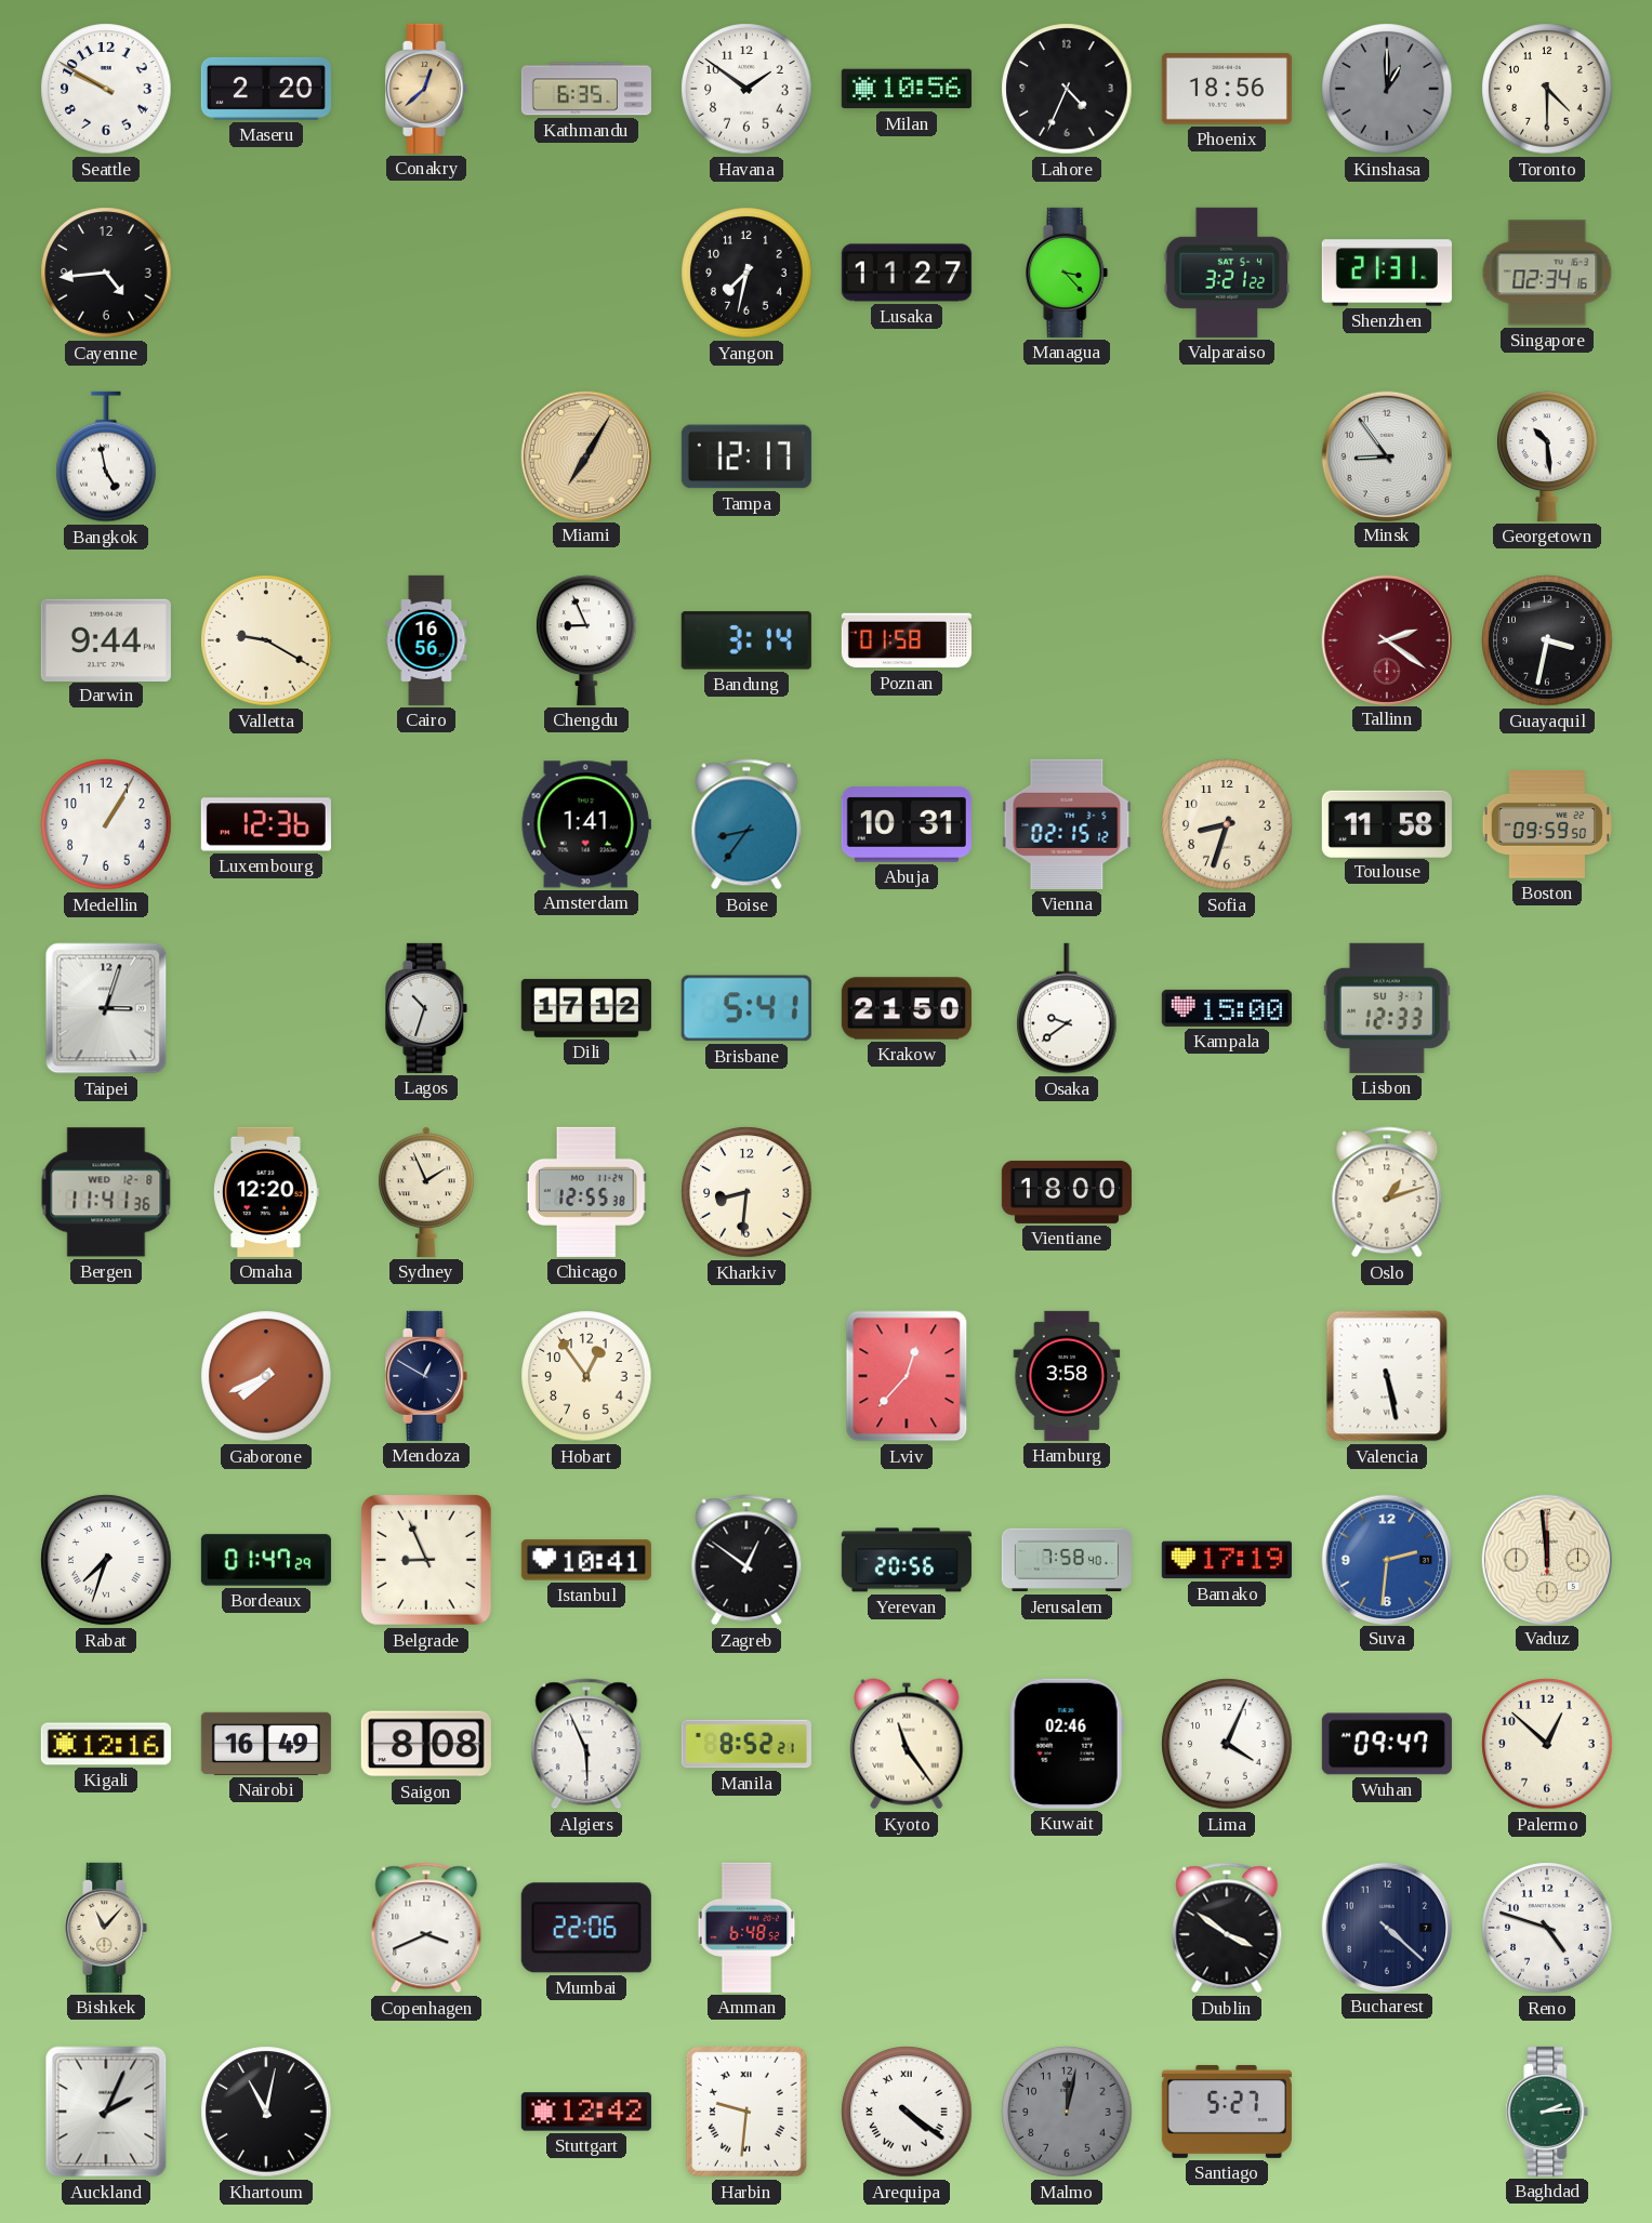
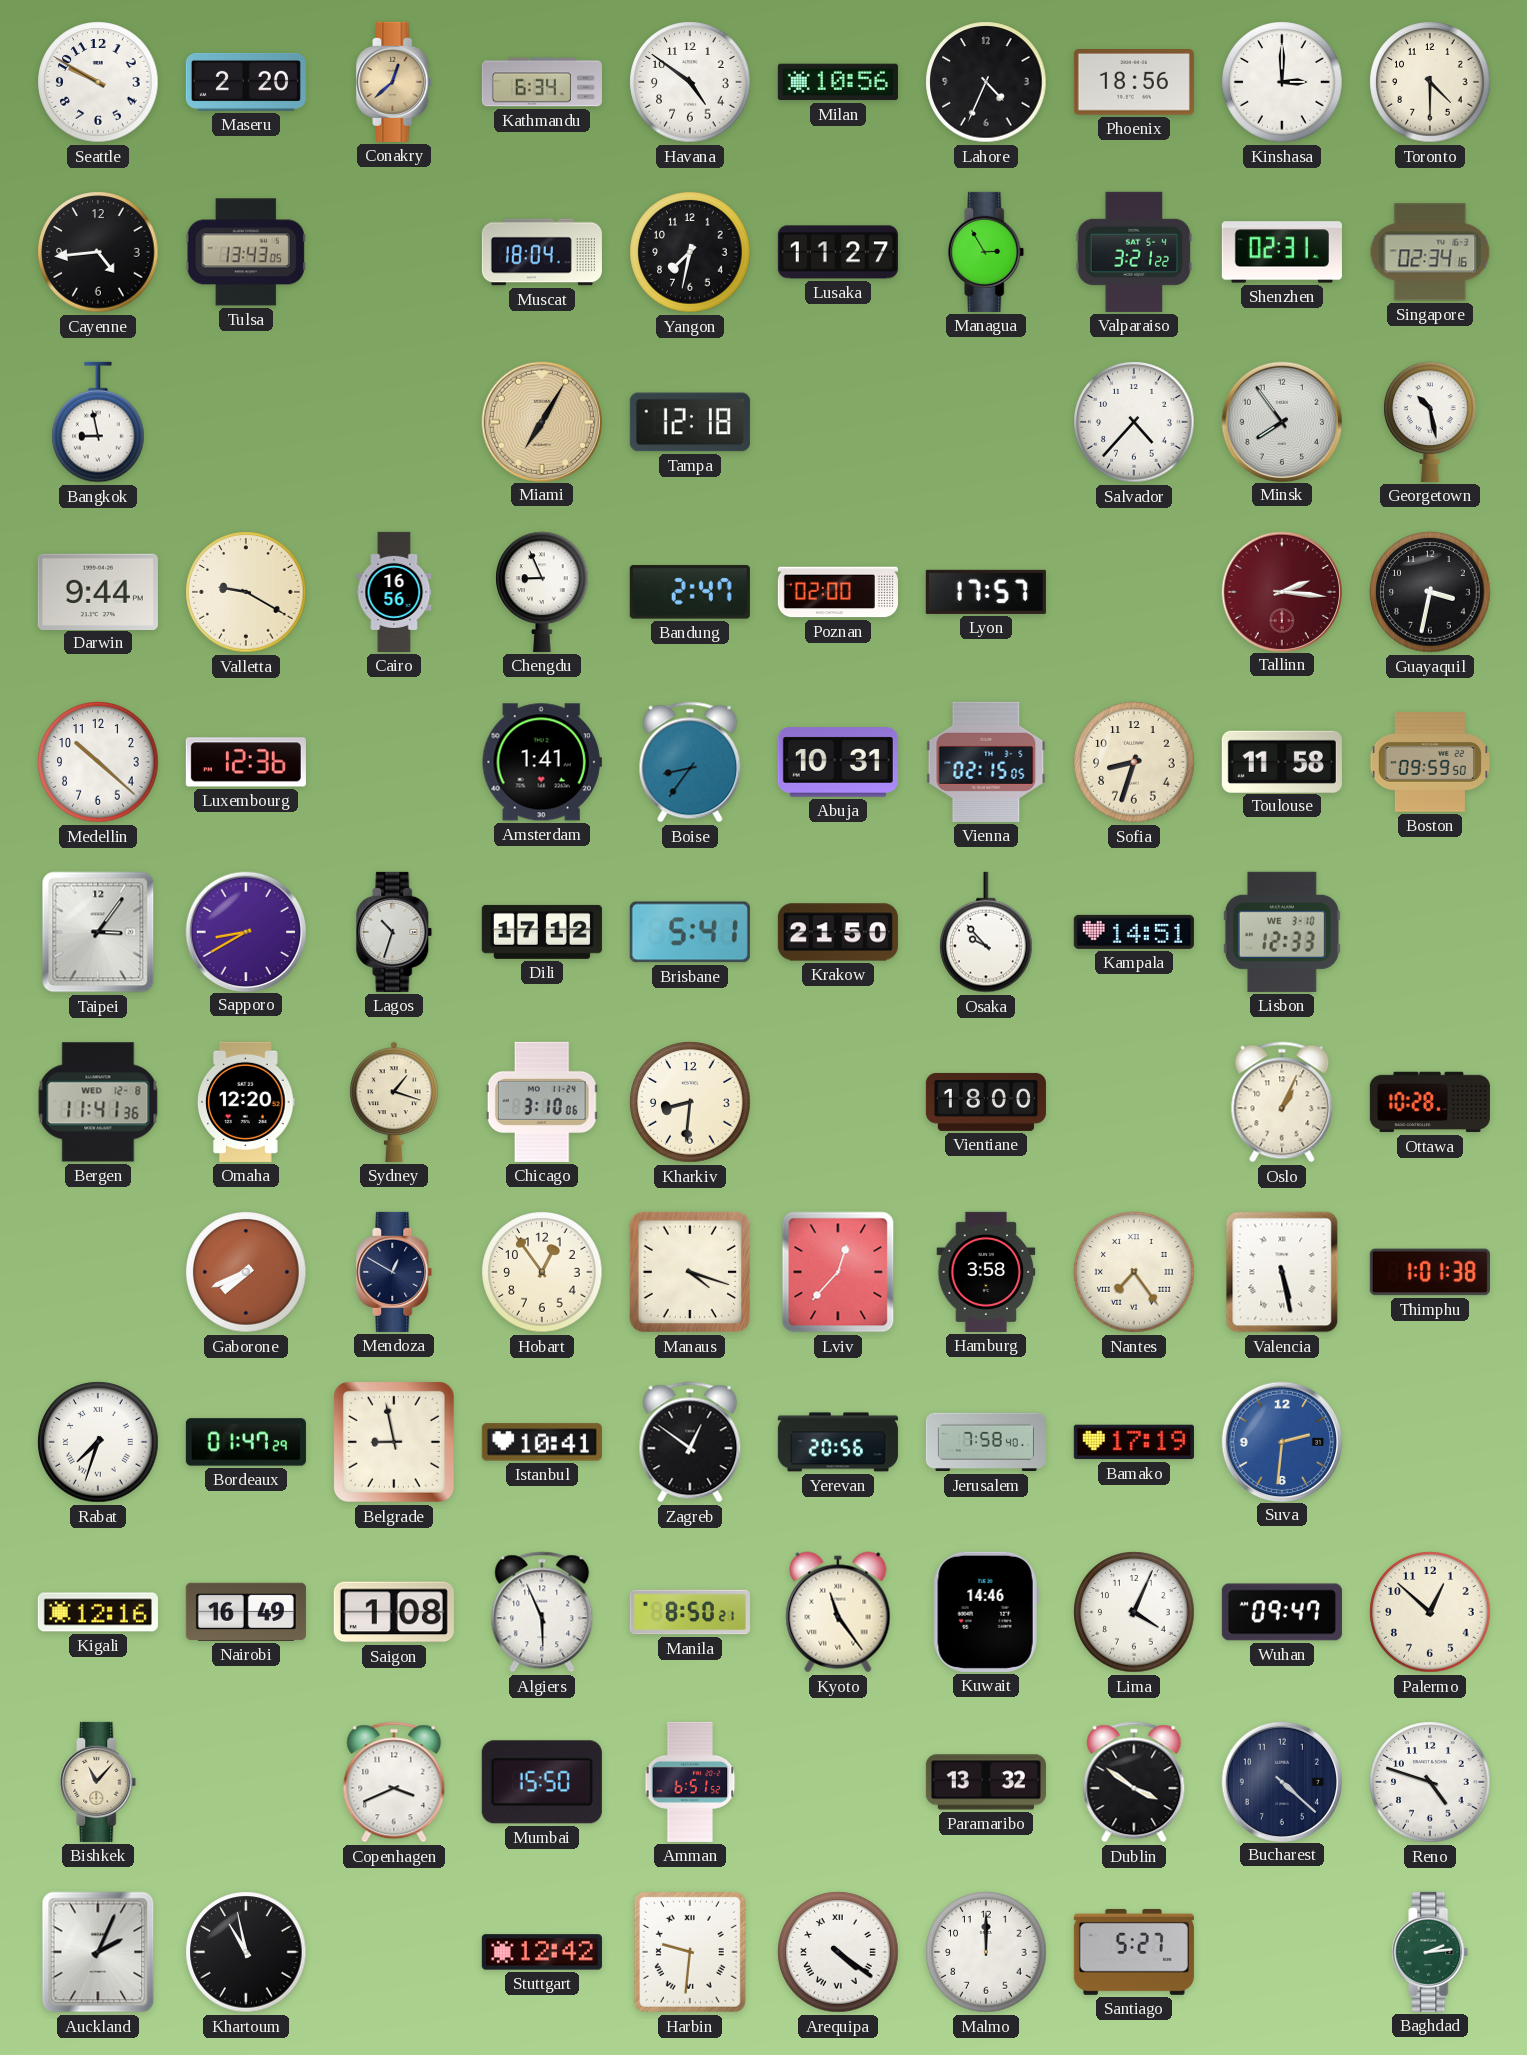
Kathmandu: 6:35 -> 6:34 (542, 82)
Havana: 1:51 -> 4:51 (690, 82)
Kinshasa: 1:00 -> 3:00 (1282, 82)
Kinshasa dial: grey -> white (1282, 82)
Tulsa: none -> 13:43 (246, 252)
Muscat: none -> 18:04 (542, 252)
Managua: 3:23 -> 2:55 (986, 252)
Shenzhen: 21:31 -> 02:31 (1282, 252)
Bangkok: 4:58 -> 8:58 (98, 422)
Tampa: 12:17 -> 12:18 (690, 422)
Salvador: none -> 4:37 (1134, 422)
Minsk: 8:54 -> 7:54 (1281, 421)
Georgetown: 10:29 -> 10:28 (1430, 422)
Bandung: 3:14 -> 2:47 (690, 592)
Poznan: 01:58 -> 02:00 (838, 592)
Lyon: none -> 17:57 (986, 592)
Tallinn: 2:21 -> 2:16 (1281, 591)
Medellin: 1:05 -> 10:22 (98, 762)
Vienna: 02:15:12 -> 02:15:05 (986, 762)
Taipei: 3:03 -> 3:06 (98, 932)
Sapporo: none -> 8:40 (245, 931)
Osaka: 9:39 -> 9:53 (986, 932)
Kampala: 15:00 -> 14:51 (1134, 932)
Lisbon date: SU 3-7 -> WE 3-10 (1282, 932)
Sydney: 1:56 -> 1:18 (394, 1102)
Chicago: 12:55 -> 3:10 (542, 1102)
Oslo: 1:12 -> 1:04 (1282, 1102)
Ottawa: none -> 10:28 (1430, 1102)
Manaus: none -> 4:18 (690, 1272)
Nantes: none -> 7:24 (1134, 1272)
Thimphu: none -> 1:01 (1430, 1272)
Belgrade: 8:56 -> 8:58 (394, 1442)
Vaduz: 11:59 -> none (1546, 1559)
Saigon: 8:08 -> 1:08 (394, 1612)
Manila: 8:52 -> 8:50 (690, 1612)
Kuwait: 02:46 -> 14:46 (986, 1612)
Mumbai: 22:06 -> 15:50 (542, 1782)
Amman: 6:48 -> 6:51 (690, 1782)
Paramaribo: none -> 13:32 (986, 1782)
Khartoum: 11:02 -> 10:58 (246, 1952)
Malmo: 12:02 -> 12:00 (986, 1952)
Malmo dial: grey -> white (986, 1952)
